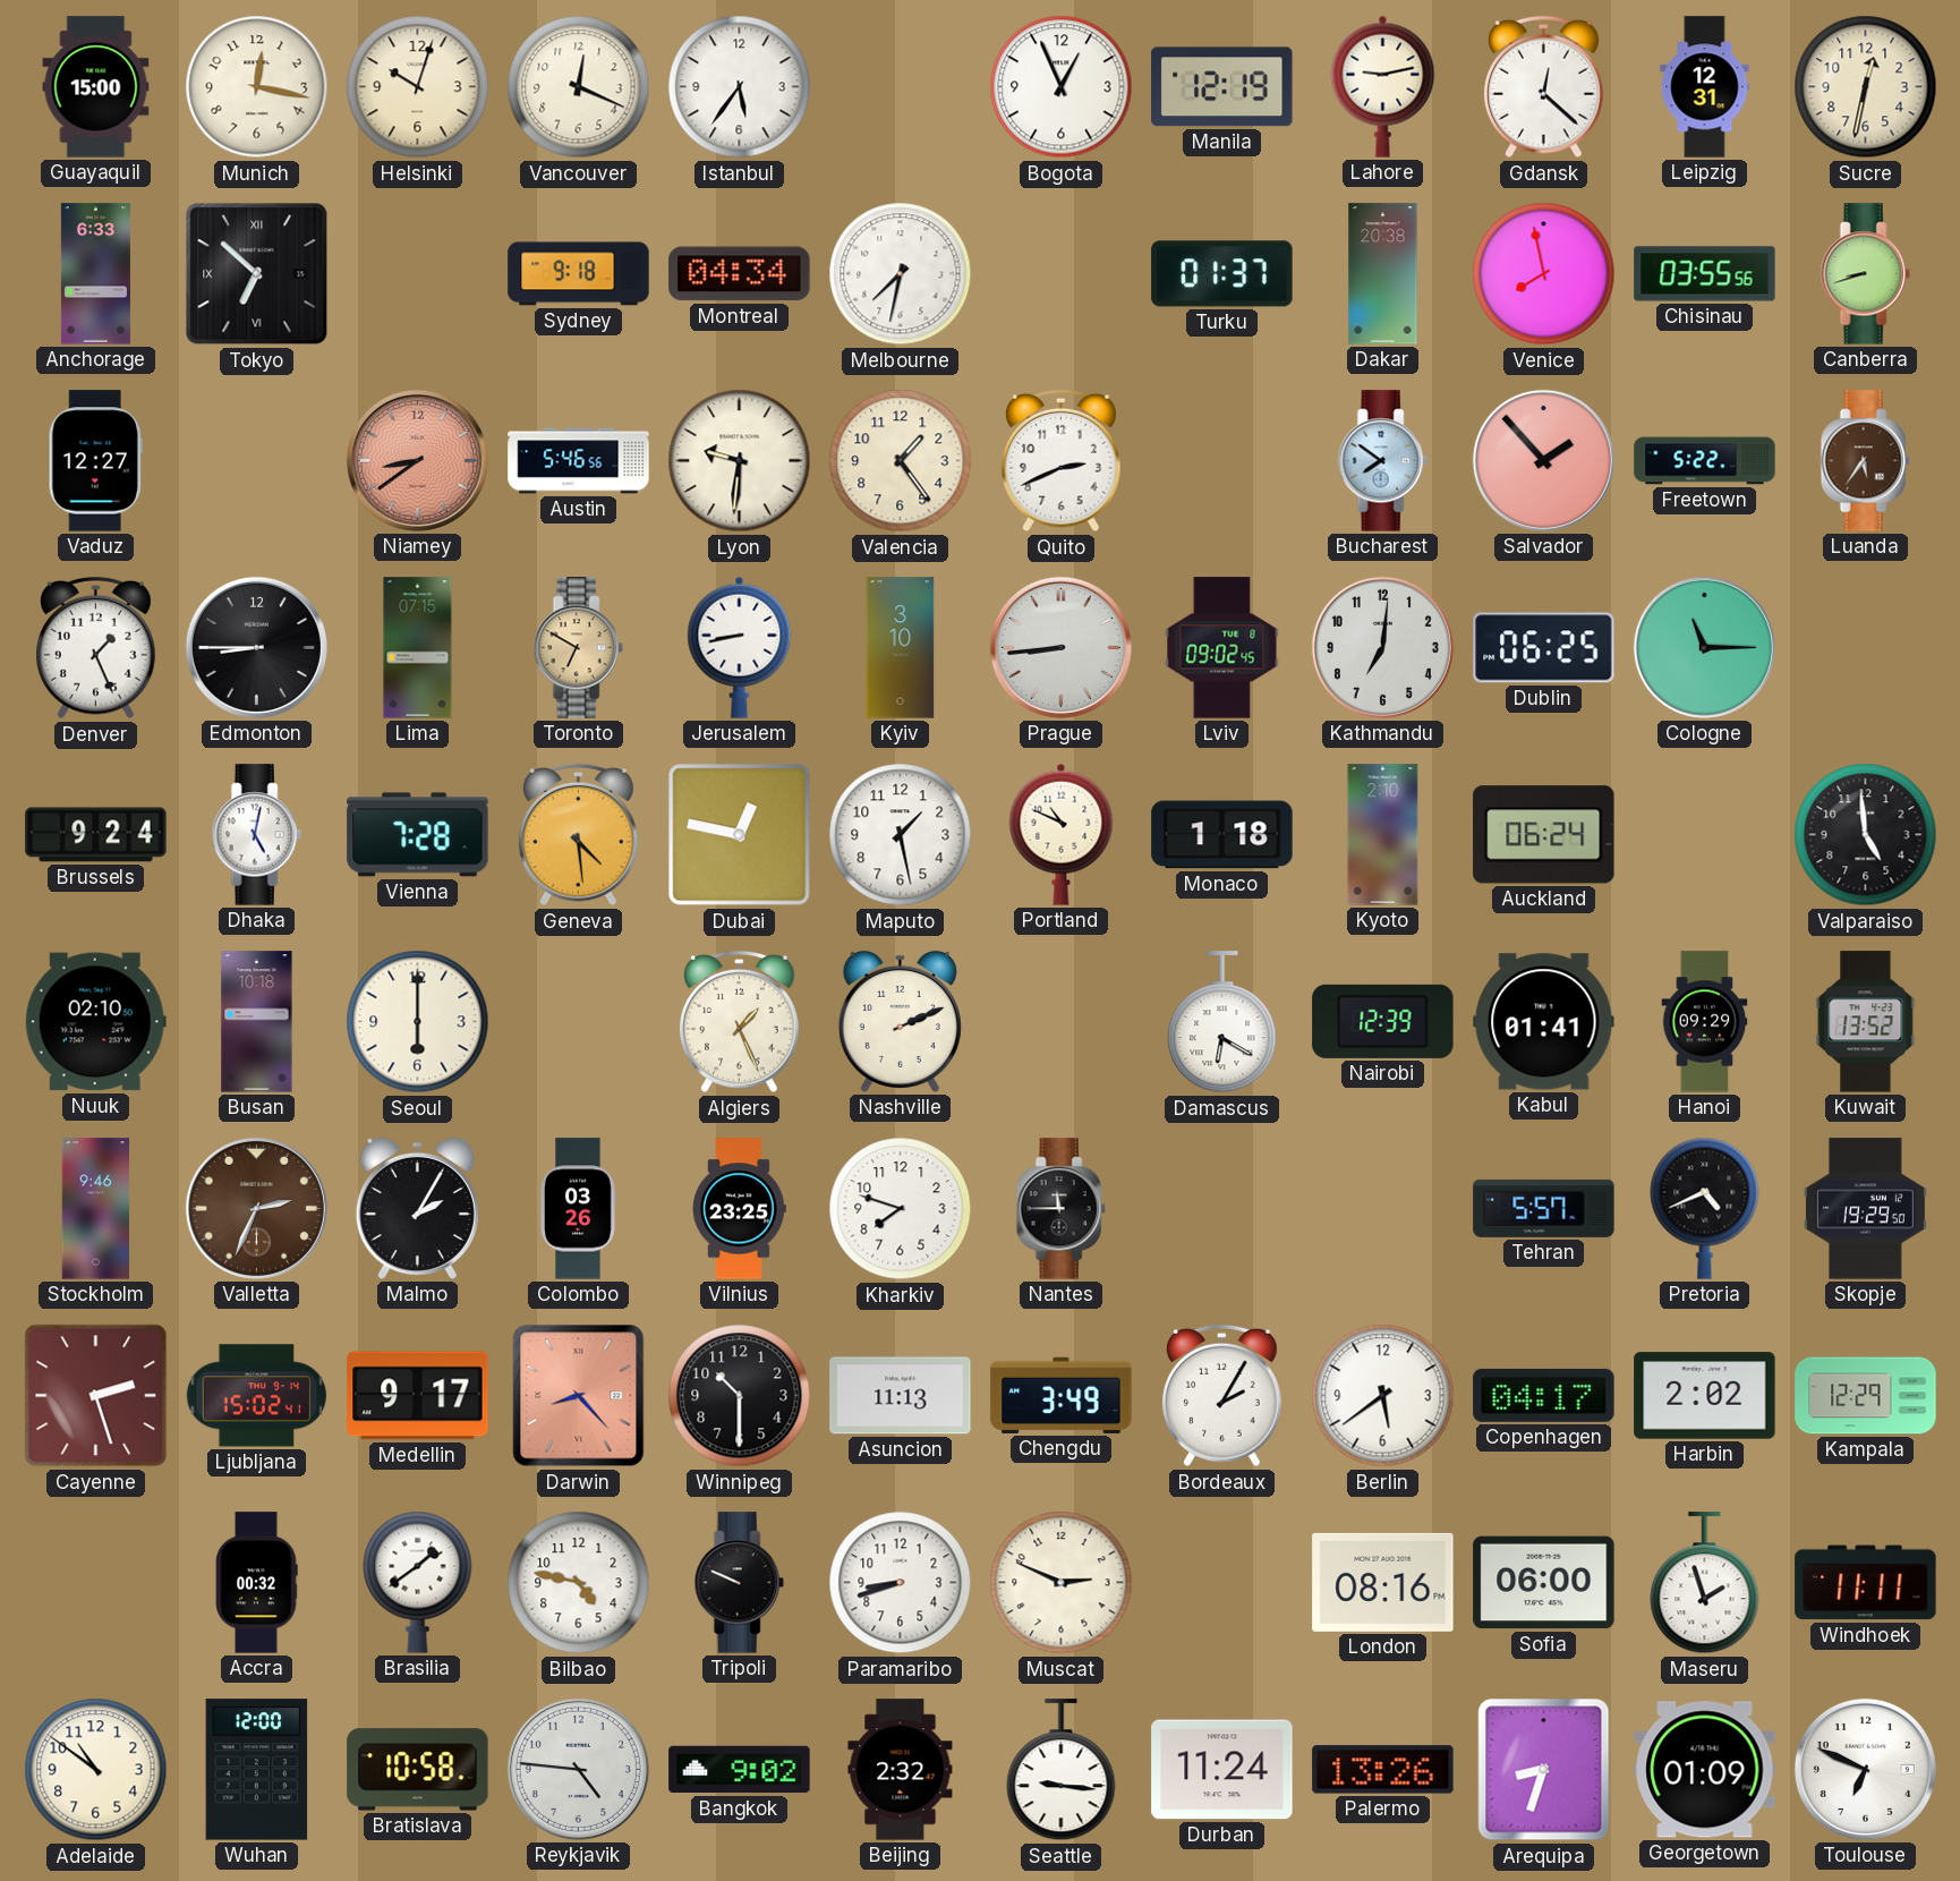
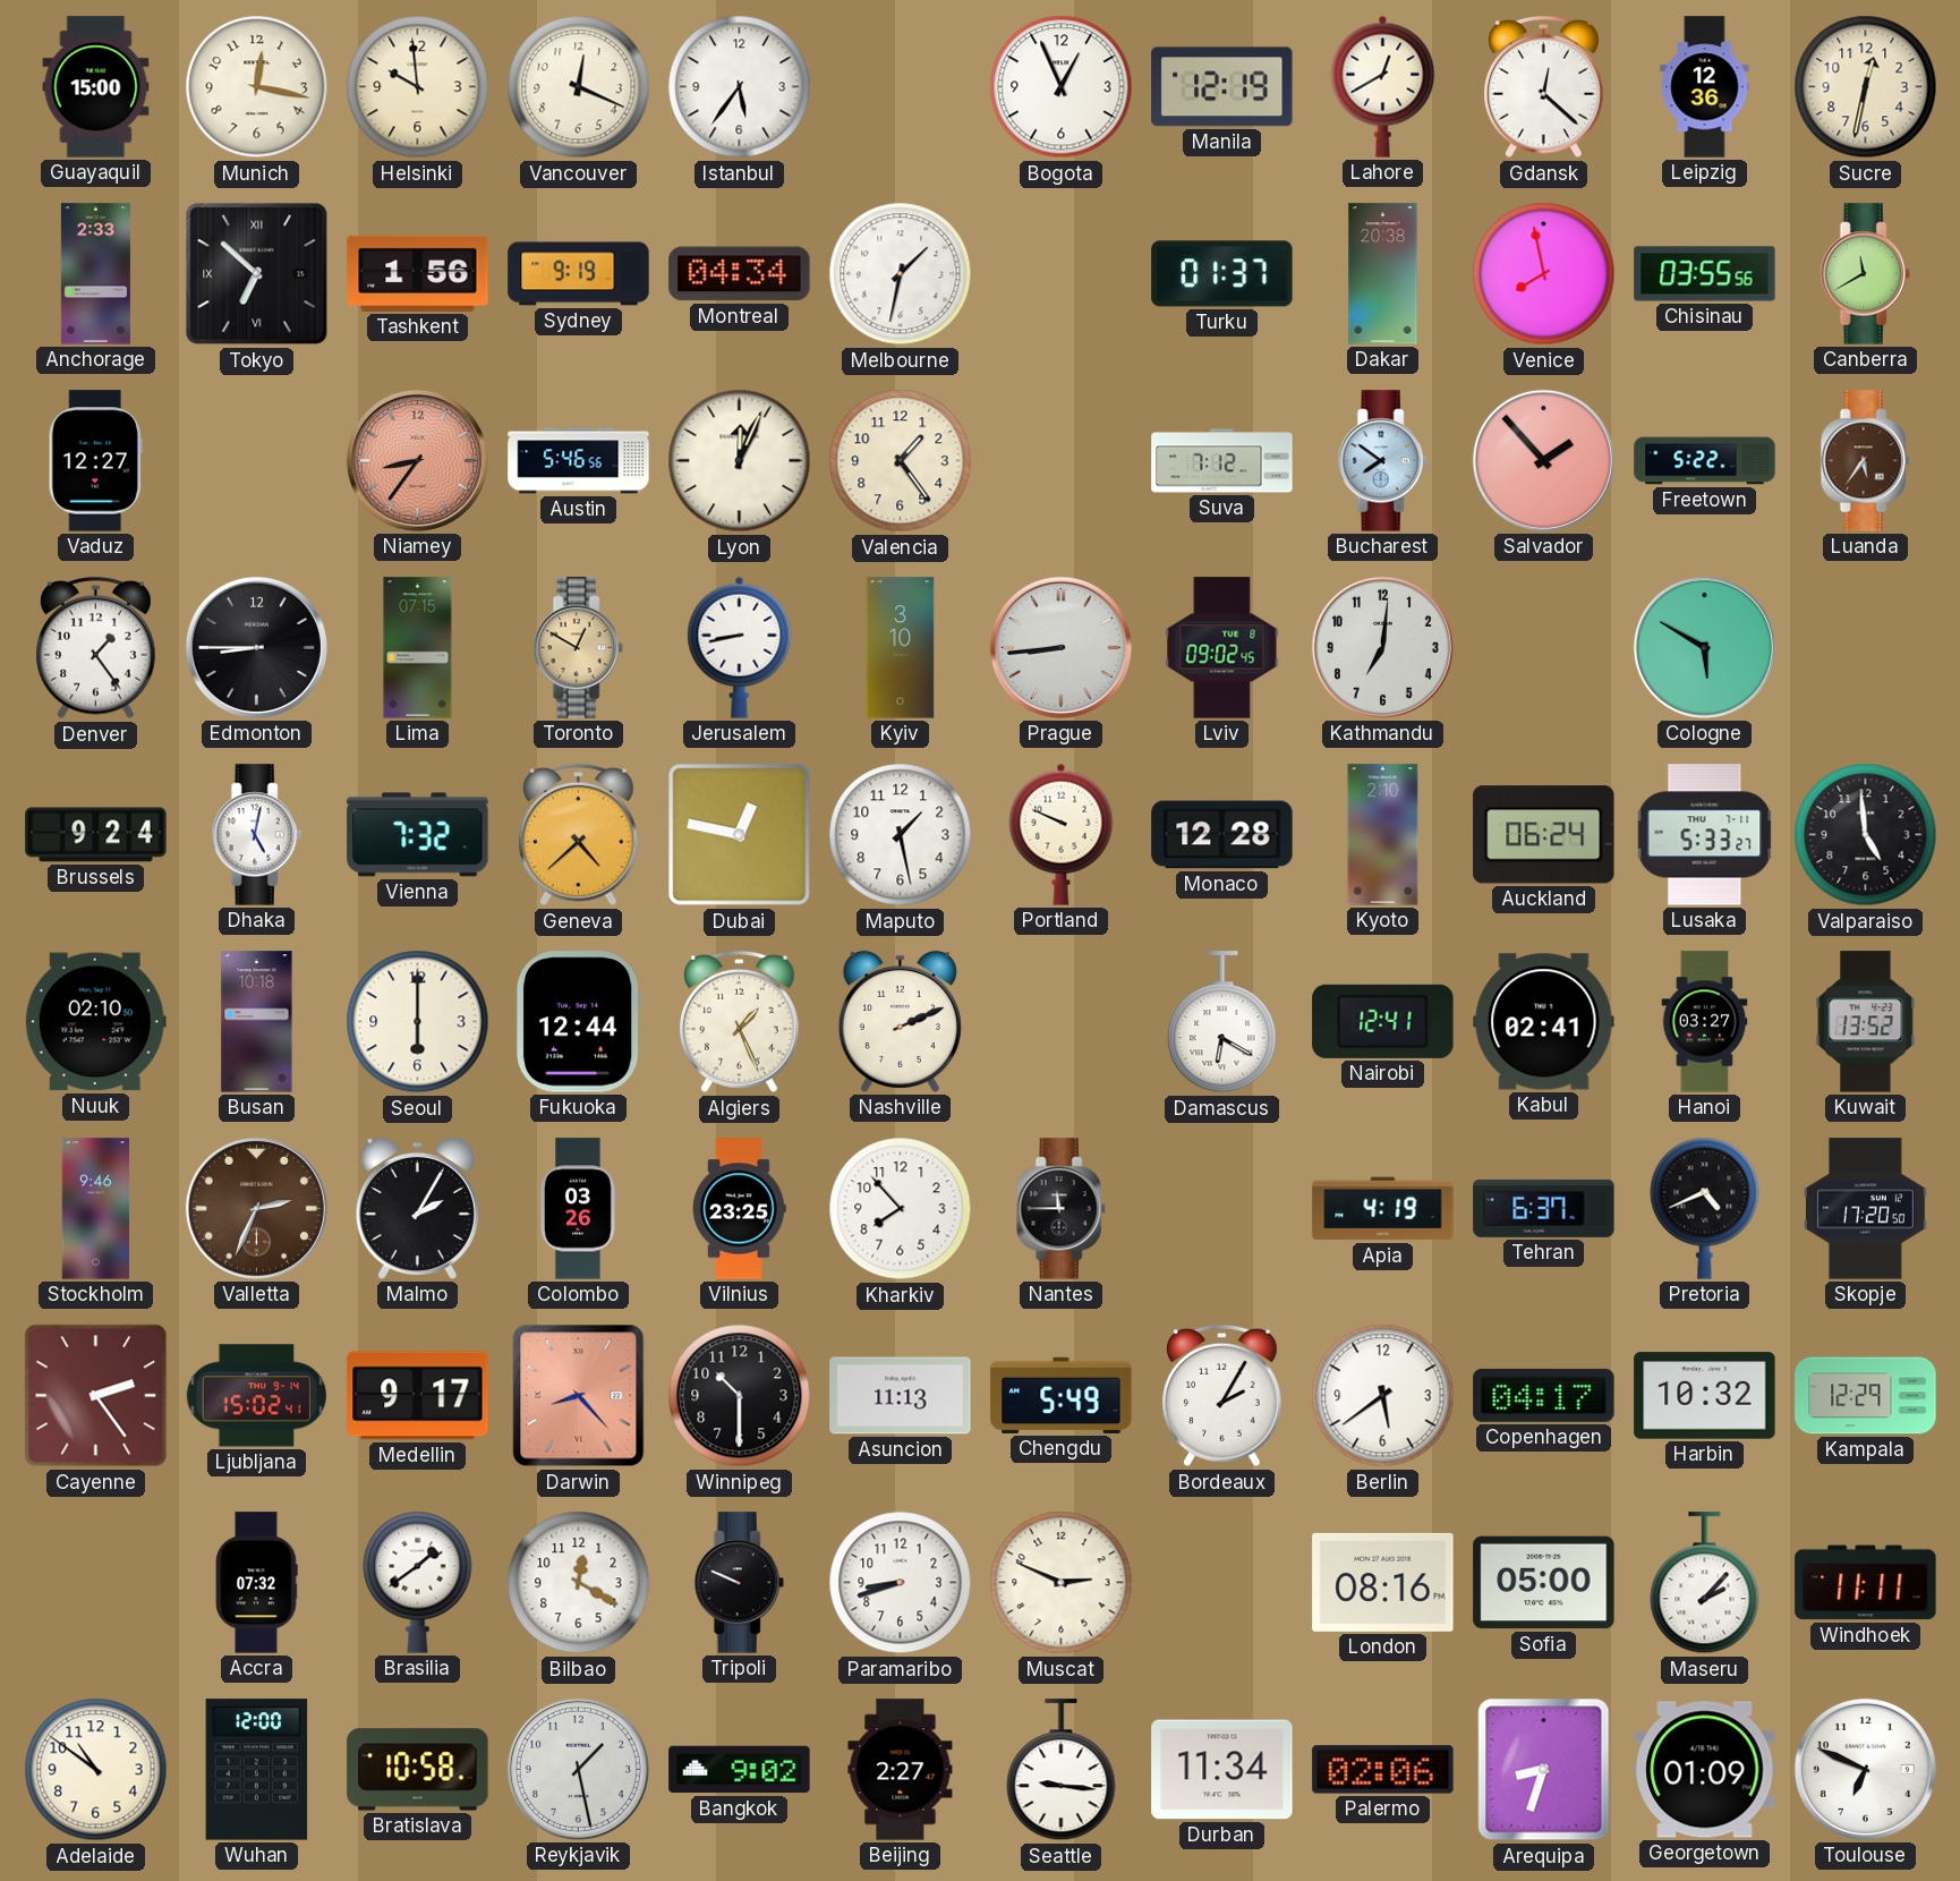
Helsinki: 10:03 -> 9:59 (418, 87)
Lahore: 9:13 -> 12:40 (1383, 86)
Leipzig: 12:31 -> 12:36 (1705, 87)
Anchorage: 6:33 -> 2:33 (95, 274)
Tashkent: none -> 1:56 (418, 273)
Sydney: 9:18 -> 9:19 (579, 274)
Melbourne: 7:32 -> 1:32 (901, 274)
Canberra: 8:42 -> 11:40 (1865, 274)
Niamey: 8:39 -> 8:36 (417, 460)
Lyon: 9:31 -> 12:04 (740, 461)
Quito: 2:41 -> none (1062, 461)
Suva: none -> 7:12 (1222, 461)
Denver: 1:26 -> 1:24 (96, 648)
Toronto: 6:50 -> 12:50 (578, 648)
Dublin: 06:25 -> none (1544, 648)
Cologne: 11:15 -> 5:50 (1704, 647)
Vienna: 7:28 -> 7:32 (418, 835)
Geneva: 4:29 -> 4:38 (579, 835)
Portland: 10:49 -> 9:49 (1062, 834)
Monaco: 1:18 -> 12:28 (1222, 835)
Lusaka: none -> 5:33 (1705, 835)
Fukuoka: none -> 12:44 (578, 1022)
Nairobi: 12:39 -> 12:41 (1383, 1021)
Kabul: 01:41 -> 02:41 (1544, 1022)
Hanoi: 09:29 -> 03:27 (1705, 1022)
Kharkiv: 7:48 -> 7:53 (901, 1209)
Apia: none -> 4:19 (1383, 1209)
Tehran: 5:57 -> 6:37 (1544, 1208)
Skopje: 19:29 -> 17:20 (1865, 1209)
Cayenne: 2:27 -> 2:24 (96, 1396)
Chengdu: 3:49 -> 5:49 (1062, 1395)
Harbin: 2:02 -> 10:32 (1705, 1396)
Accra: 00:32 -> 07:32 (256, 1583)
Bilbao: 4:47 -> 12:20 (579, 1583)
Sofia: 06:00 -> 05:00 (1544, 1583)
Maseru: 1:57 -> 2:07 (1705, 1583)
Reykjavik: 4:46 -> 1:28 (578, 1769)
Beijing: 2:32 -> 2:27 (901, 1770)
Durban: 11:24 -> 11:34 (1222, 1770)
Palermo: 13:26 -> 02:06 (1383, 1770)
